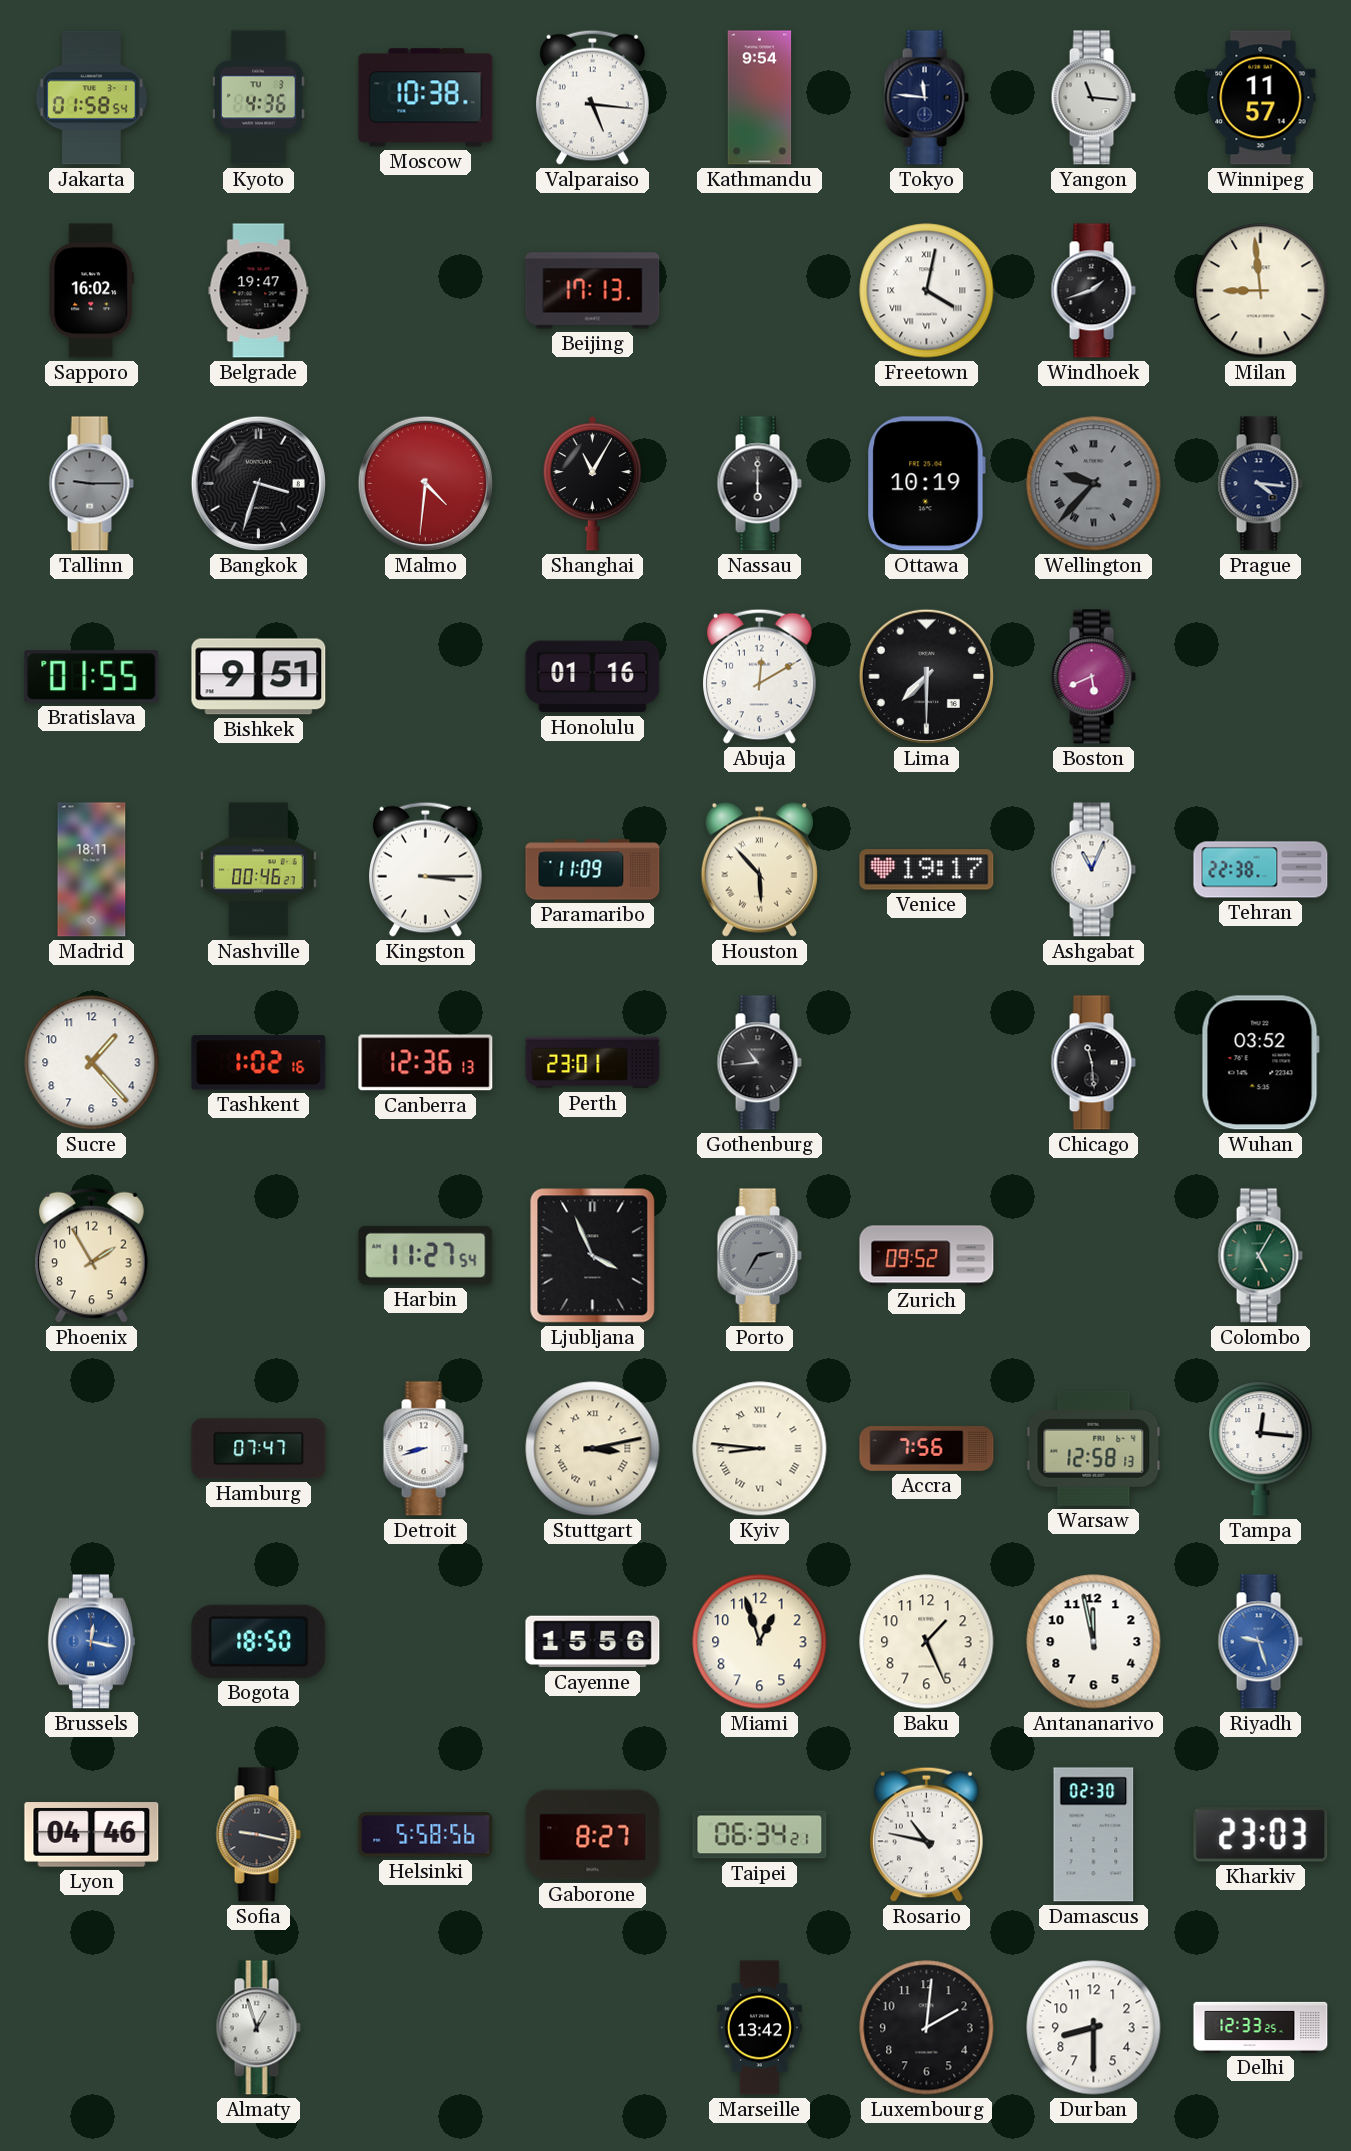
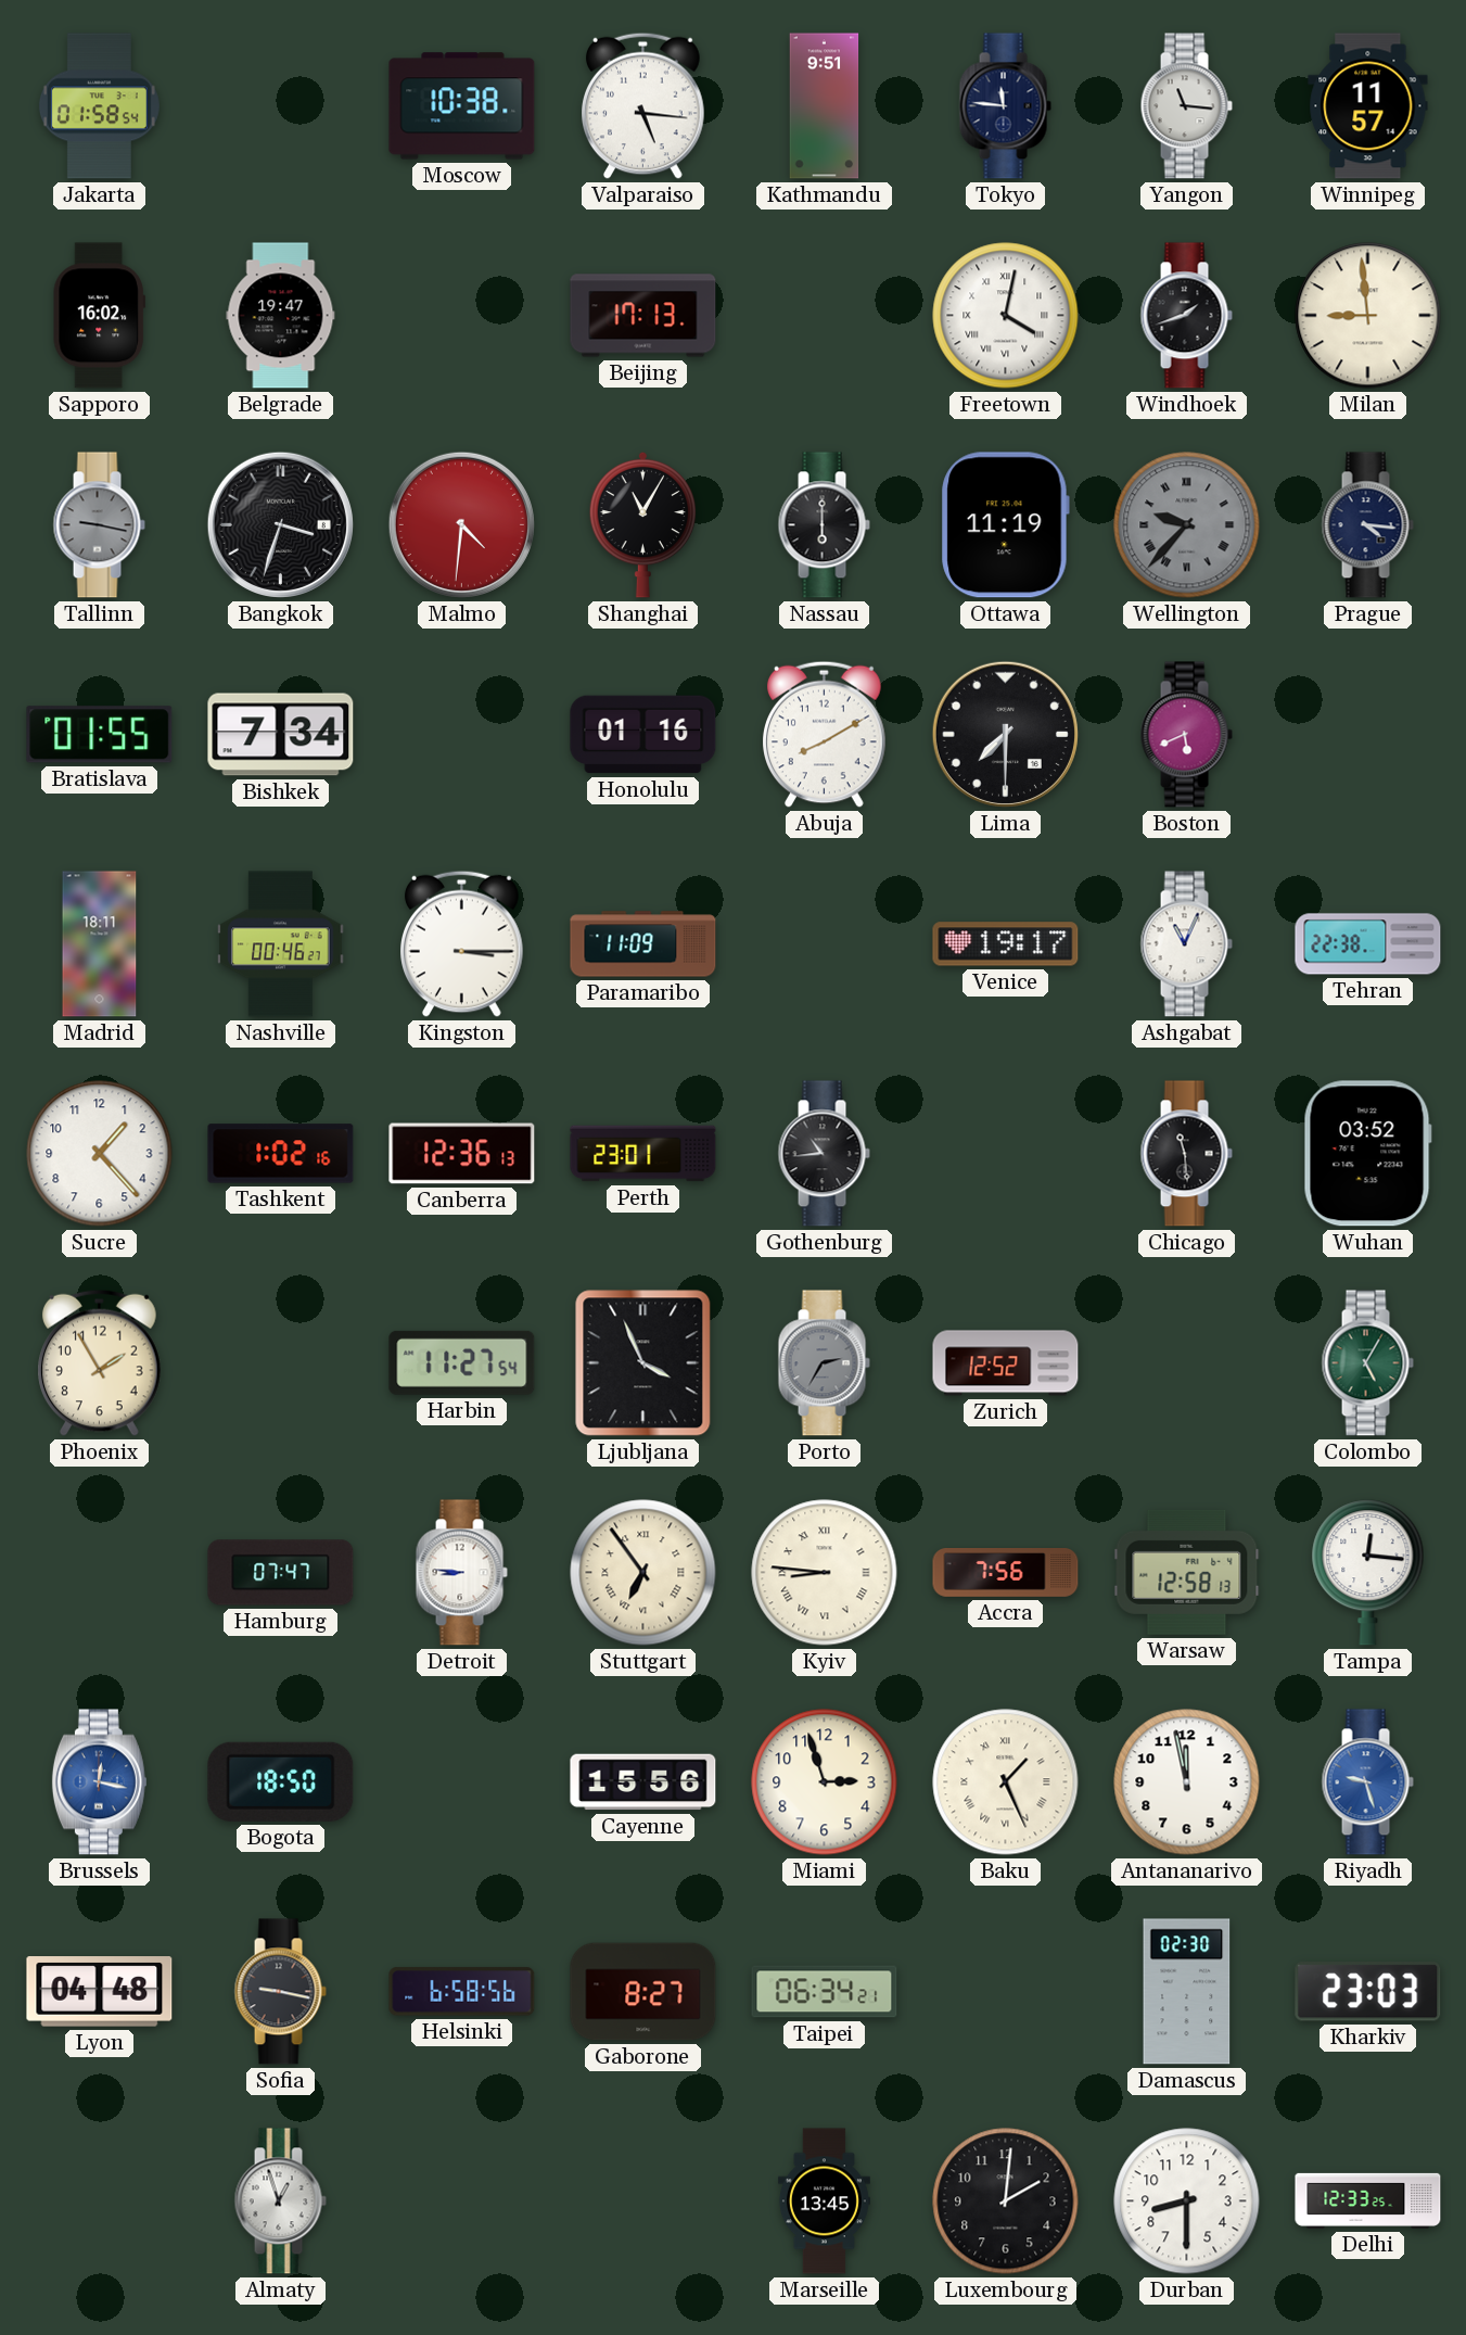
Kyoto: 4:36 -> none (259, 98)
Kathmandu: 9:54 -> 9:51 (825, 106)
Tallinn: 9:15 -> 9:17 (99, 525)
Ottawa: 10:19 -> 11:19 (1005, 525)
Bishkek: 9:51 -> 7:34 (281, 735)
Abuja: 12:10 -> 8:10 (825, 734)
Houston: 5:53 -> none (759, 869)
Zurich: 09:52 -> 12:52 (1006, 1363)
Detroit: 8:42 -> 8:46 (461, 1573)
Stuttgart: 3:13 -> 6:54 (643, 1573)
Miami: 12:57 -> 2:57 (825, 1782)
Baku numerals: Arabic -> Roman (1006, 1782)
Lyon: 04:46 -> 04:48 (100, 1992)
Helsinki: 5:58 -> 6:58 (462, 1992)
Rosario: 10:47 -> none (927, 1834)
Marseille: 13:42 -> 13:45 (824, 2201)
